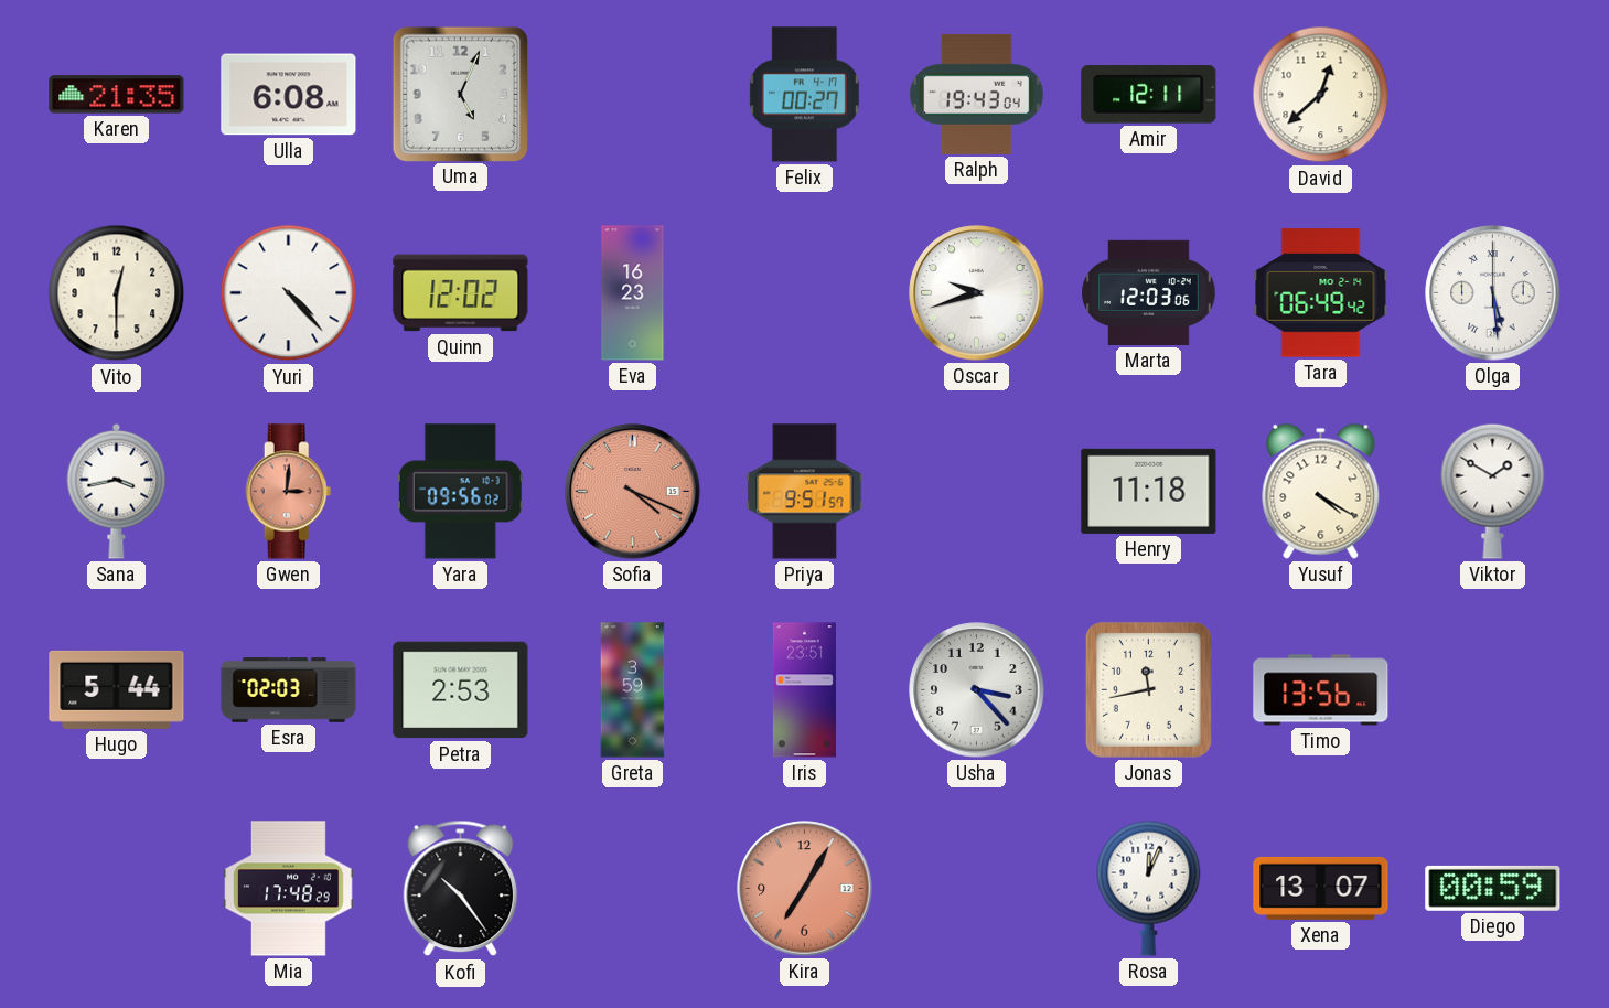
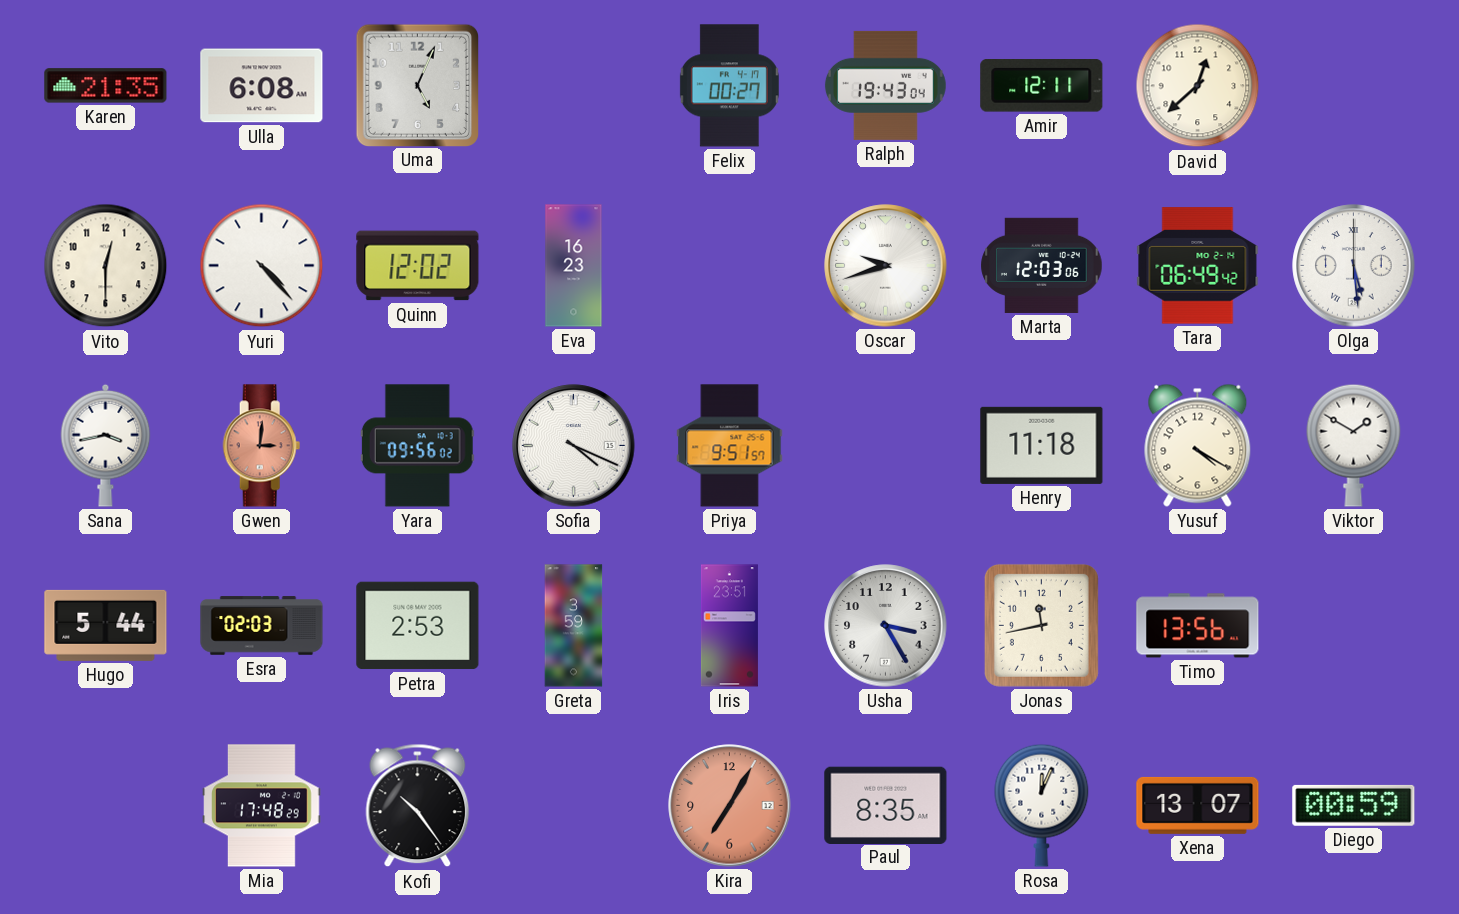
Sofia dial: salmon -> white (574, 446)
Usha: 3:23 -> 3:25 (886, 626)
Paul: none -> 8:35 (886, 805)
